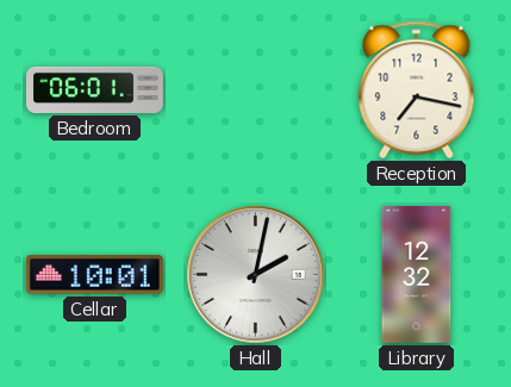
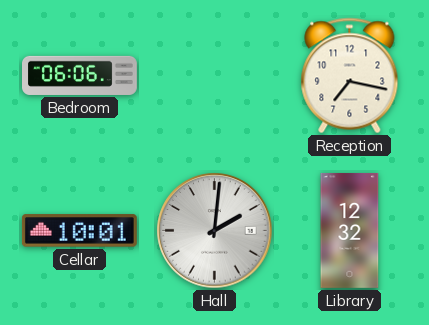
Bedroom: 06:01 -> 06:06 (80, 75)
Hall: 2:02 -> 2:01 (215, 231)
